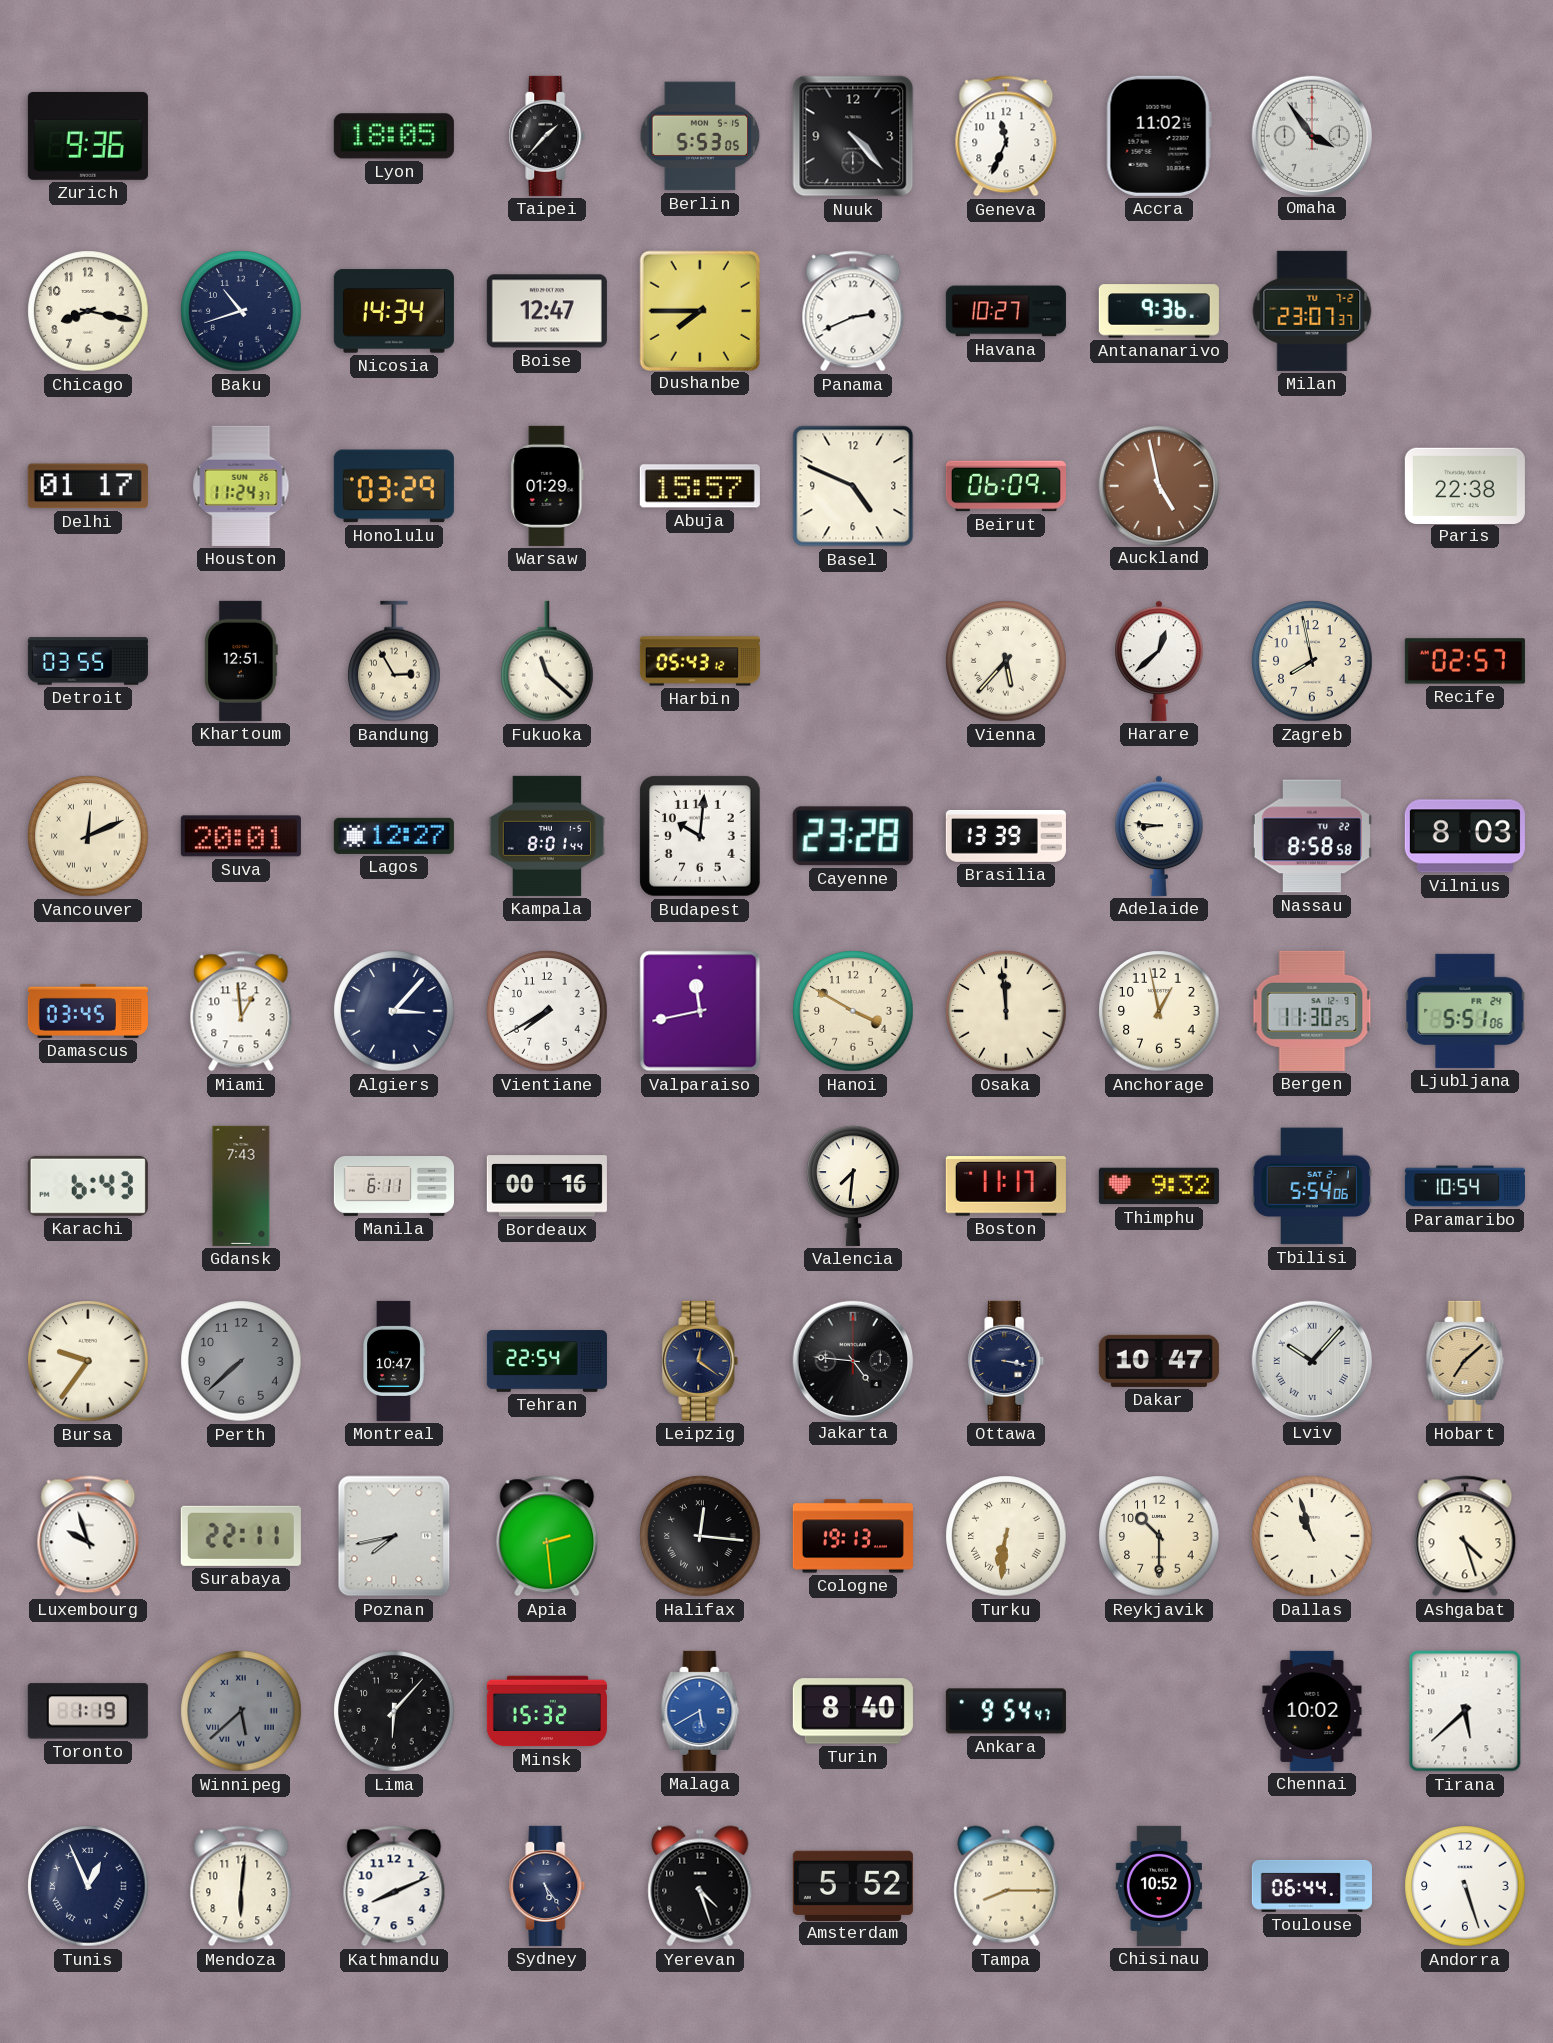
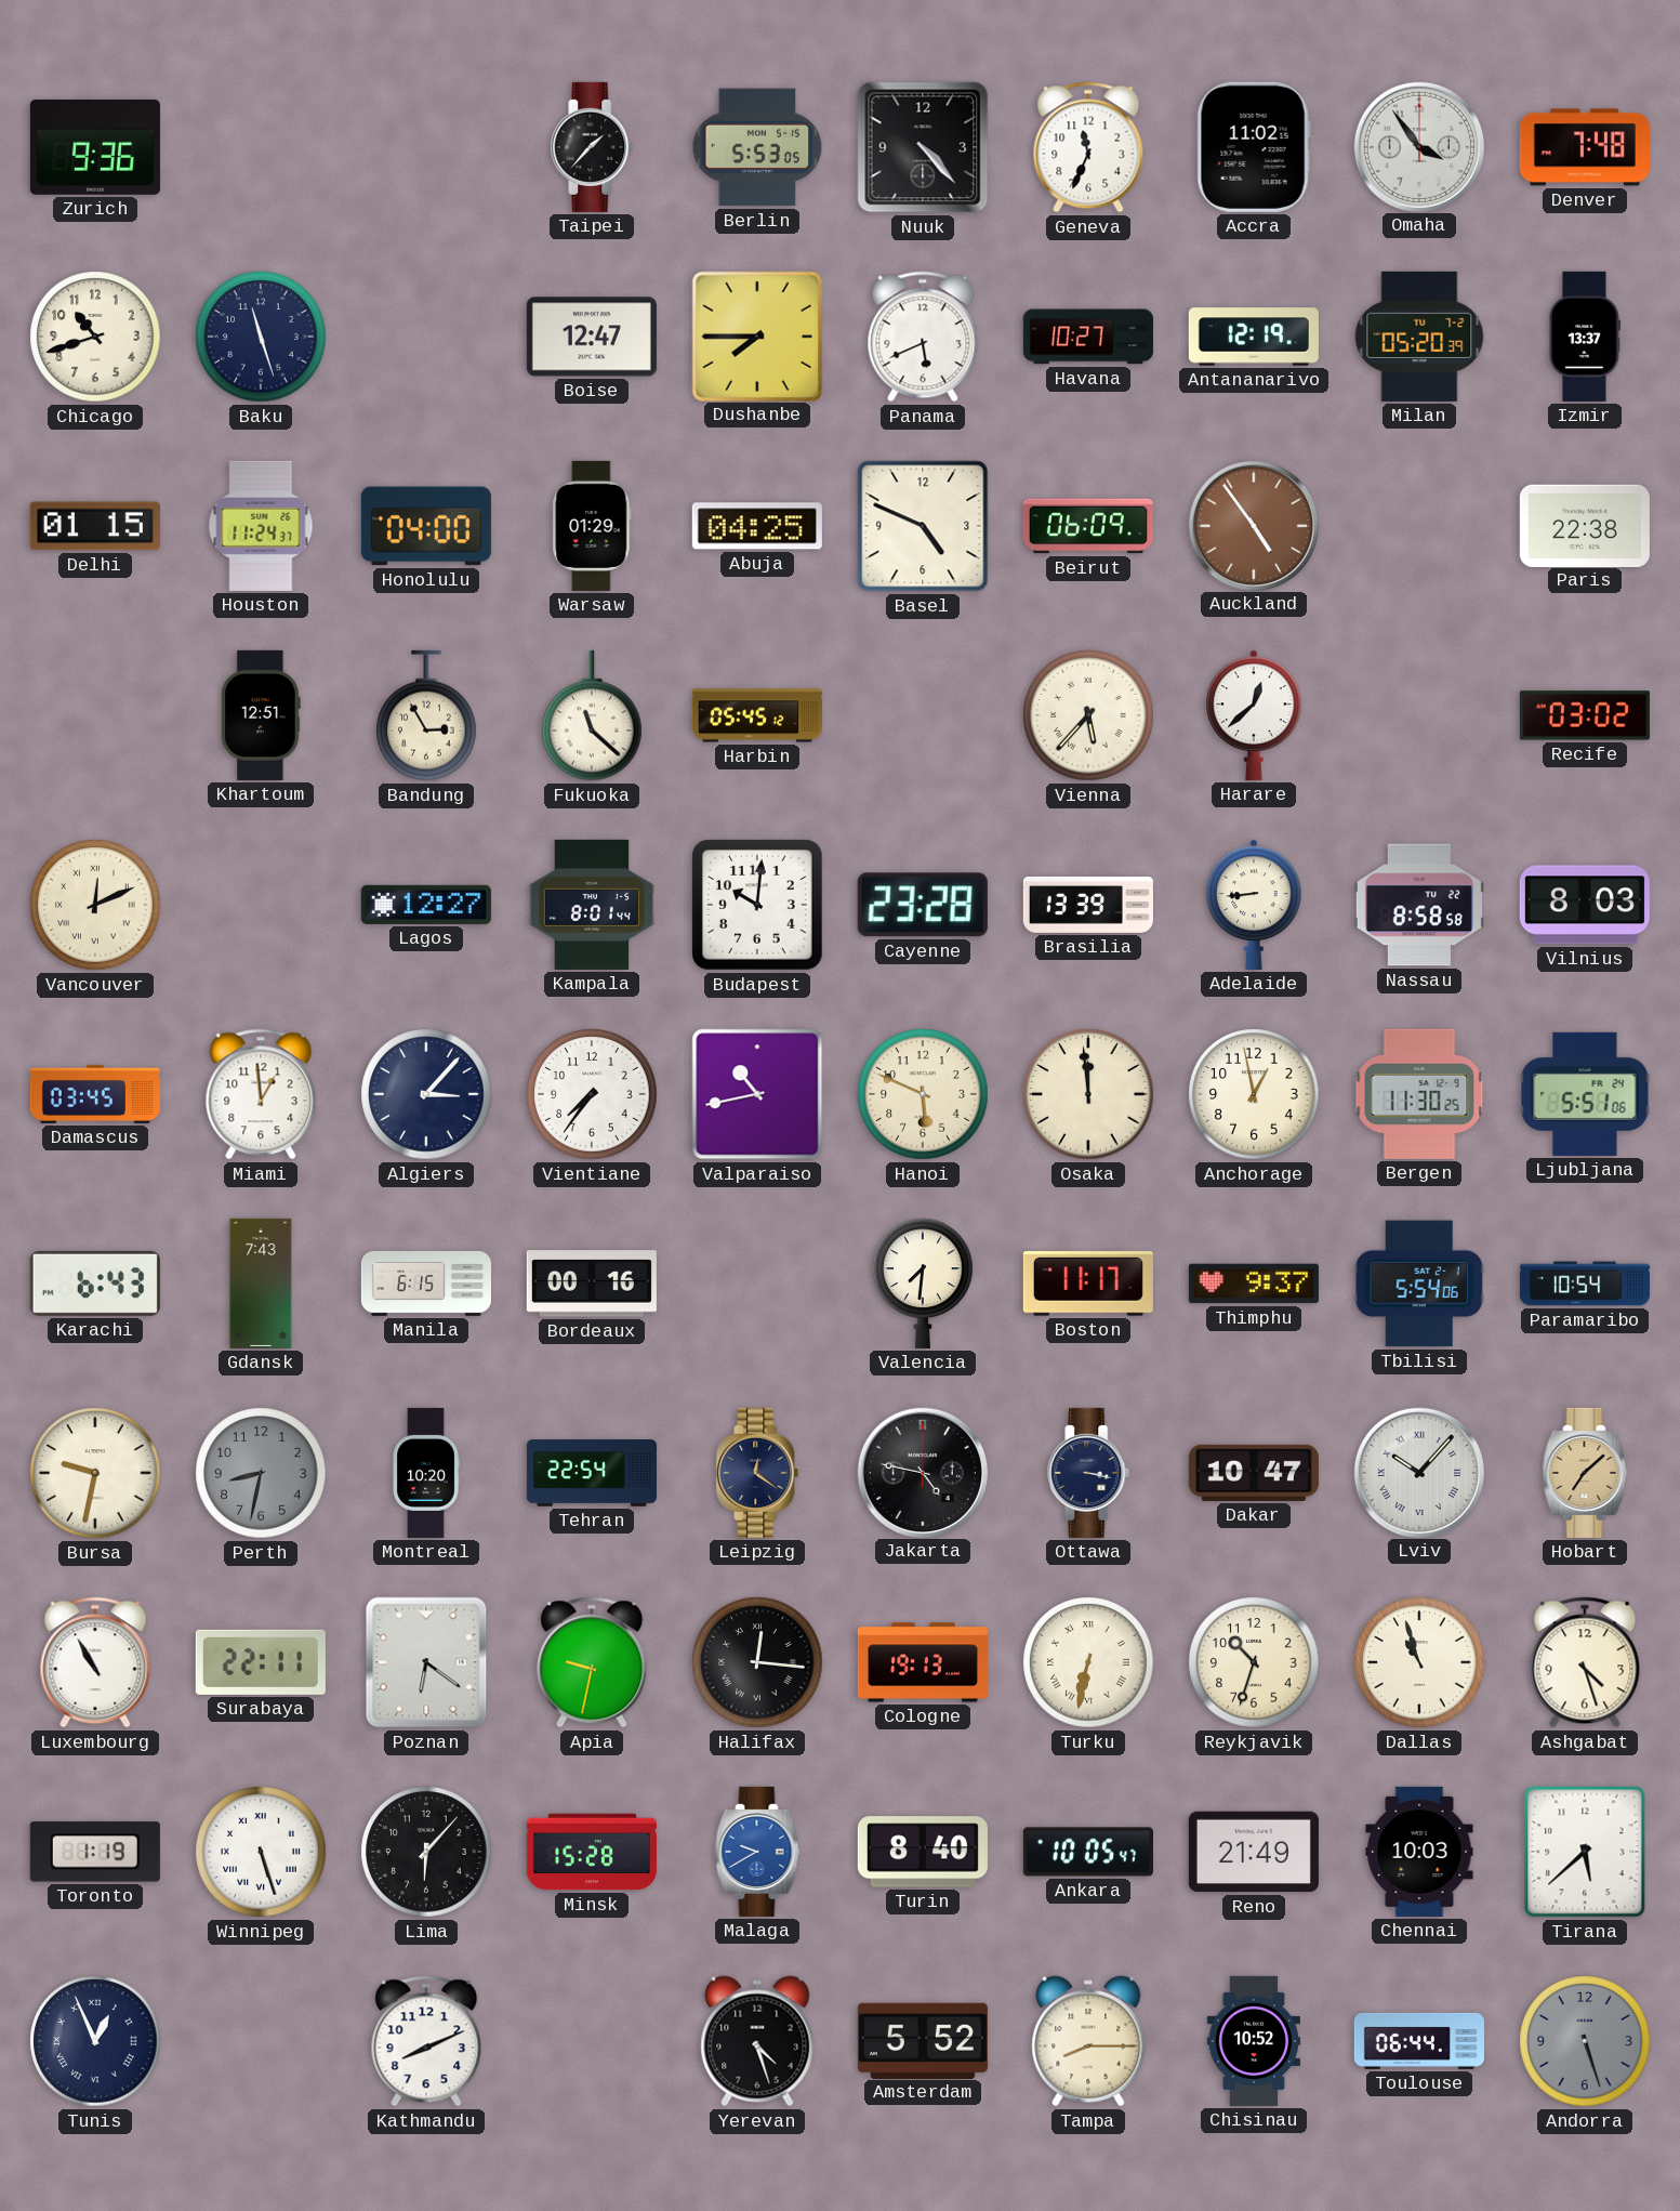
Lyon: 18:05 -> none (394, 136)
Denver: none -> 7:48 (1585, 147)
Chicago: 8:17 -> 10:42 (95, 337)
Baku: 10:42 -> 11:27 (261, 337)
Nicosia: 14:34 -> none (394, 311)
Panama: 2:41 -> 5:41 (923, 337)
Antananarivo: 9:36 -> 12:19 (1254, 337)
Milan: 23:07 -> 05:20 (1419, 337)
Izmir: none -> 13:37 (1585, 337)
Delhi: 01:17 -> 01:15 (95, 526)
Honolulu: 03:29 -> 04:00 (426, 526)
Abuja: 15:57 -> 04:25 (757, 526)
Auckland: 4:58 -> 4:54 (1253, 525)
Detroit: 03:55 -> none (88, 661)
Harbin: 05:43 -> 05:45 (757, 715)
Zagreb: 7:58 -> none (1312, 661)
Recife: 02:57 -> 03:02 (1585, 715)
Suva: 20:01 -> none (241, 836)
Adelaide: 8:46 -> 8:44 (1254, 905)
Vientiane: 7:40 -> 7:36 (592, 1094)
Valparaiso: 11:43 -> 10:43 (757, 1094)
Hanoi: 3:50 -> 5:49 (923, 1094)
Manila: 6:11 -> 6:15 (426, 1285)
Thimphu: 9:32 -> 9:37 (1254, 1284)
Bursa: 9:36 -> 9:32 (95, 1473)
Perth: 7:38 -> 8:32 (261, 1473)
Montreal: 10:47 -> 10:20 (426, 1473)
Jakarta: 4:46 -> 4:47 (922, 1472)
Luxembourg: 9:57 -> 10:55 (95, 1662)
Poznan: 7:43 -> 6:21 (426, 1662)
Apia: 2:29 -> 9:32 (592, 1662)
Turku: 6:31 -> 6:32 (1088, 1662)
Reykjavik: 10:30 -> 10:33 (1254, 1662)
Winnipeg: 5:38 -> 5:27 (261, 1852)
Winnipeg dial: grey -> white (261, 1852)
Minsk: 15:32 -> 15:28 (592, 1852)
Malaga: 5:40 -> 9:40 (757, 1852)
Ankara: 9:54 -> 10:05 (1088, 1852)
Reno: none -> 21:49 (1254, 1852)
Chennai: 10:02 -> 10:03 (1419, 1852)
Mendoza: 6:01 -> none (241, 1886)
Sydney: 5:24 -> none (547, 1886)
Andorra dial: white -> grey (1585, 2041)
